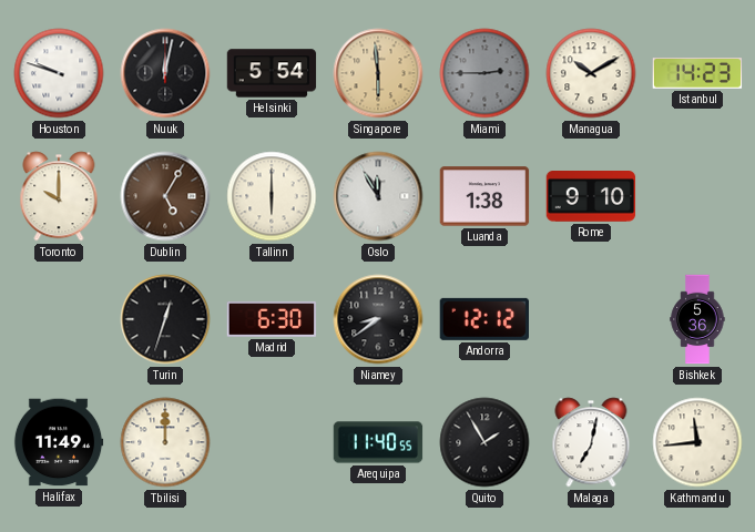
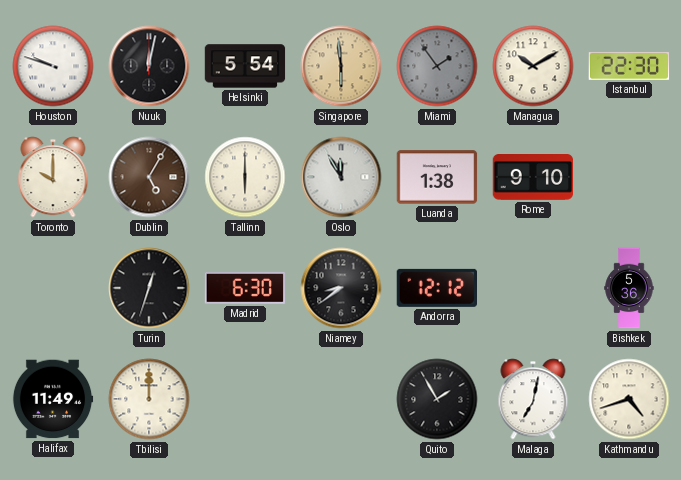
Miami: 2:45 -> 1:54 (437, 66)
Istanbul: 14:23 -> 22:30 (629, 66)
Arequipa: 11:40 -> none (378, 442)
Kathmandu: 11:44 -> 4:42 (629, 399)
